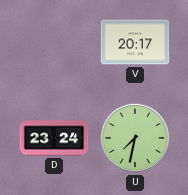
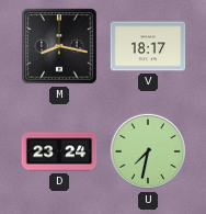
M: none -> 8:17 (59, 46)
V: 20:17 -> 18:17 (148, 46)
